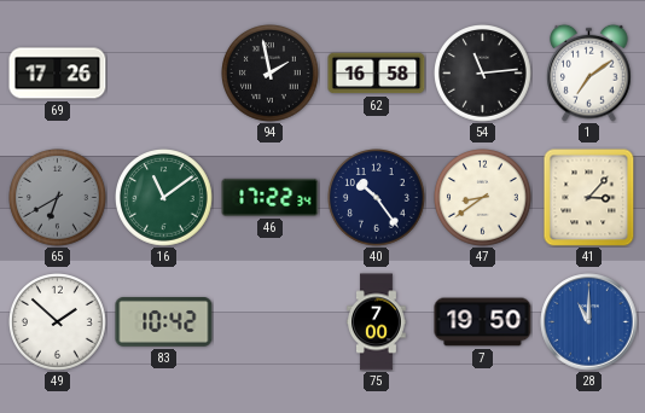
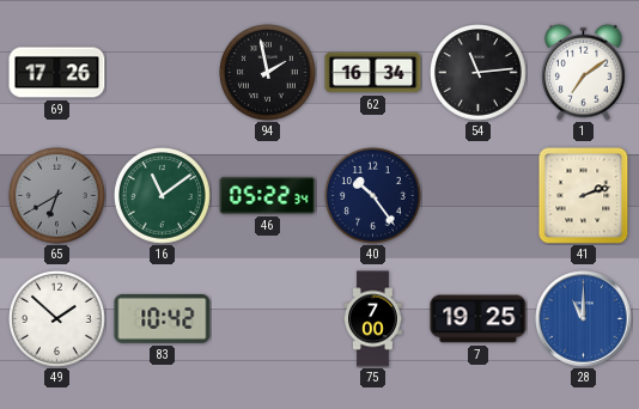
62: 16:58 -> 16:34 (373, 73)
46: 17:22 -> 05:22 (268, 195)
47: 8:39 -> none (483, 198)
41: 3:07 -> 2:12 (584, 195)
7: 19:50 -> 19:25 (479, 319)
